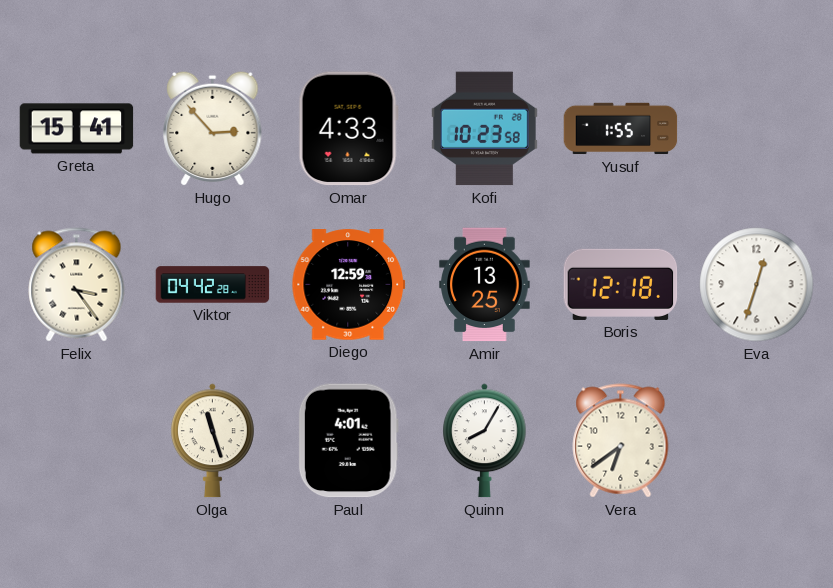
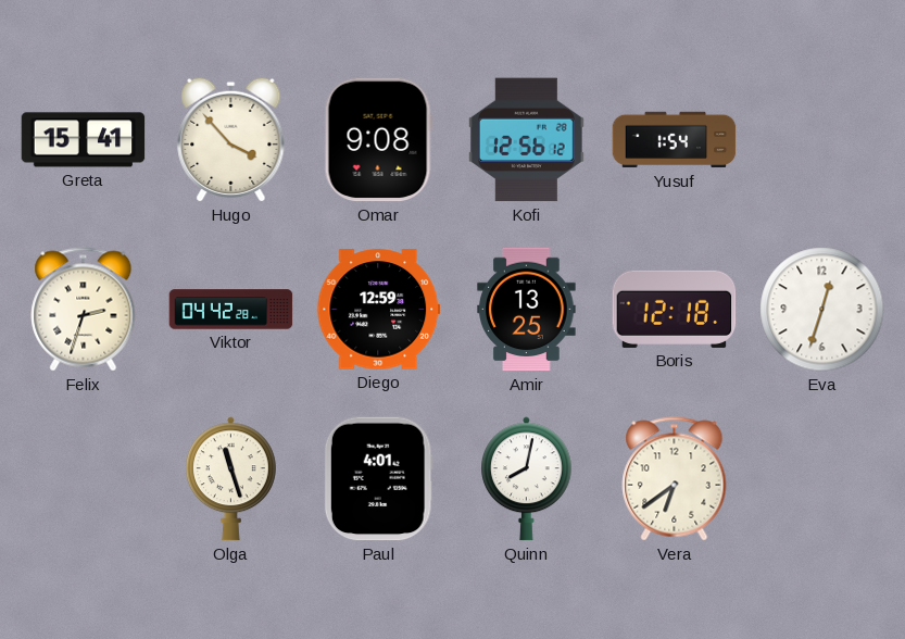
Hugo: 2:53 -> 3:53 (231, 139)
Omar: 4:33 -> 9:08 (378, 140)
Kofi: 10:23 -> 12:56 (526, 140)
Yusuf: 1:55 -> 1:54 (675, 140)
Felix: 3:24 -> 2:33 (84, 310)
Quinn: 8:05 -> 8:02 (527, 479)
